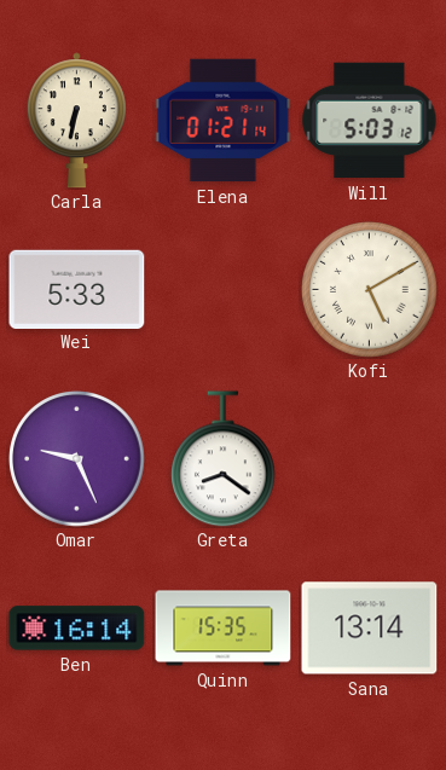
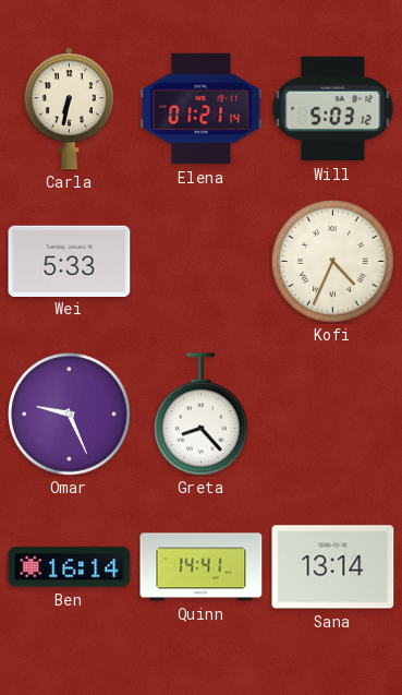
Kofi: 5:10 -> 4:34 (333, 262)
Greta: 8:21 -> 8:23 (202, 415)
Quinn: 15:35 -> 14:41 (202, 567)
